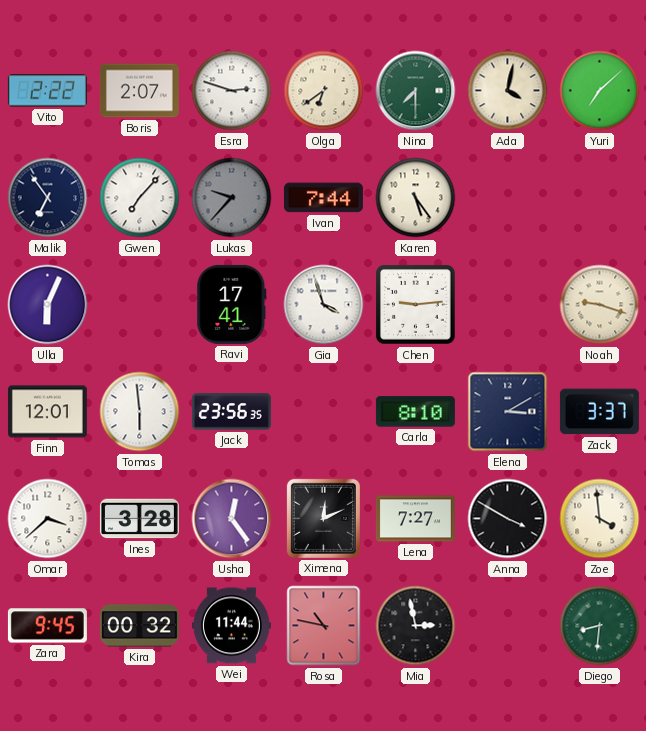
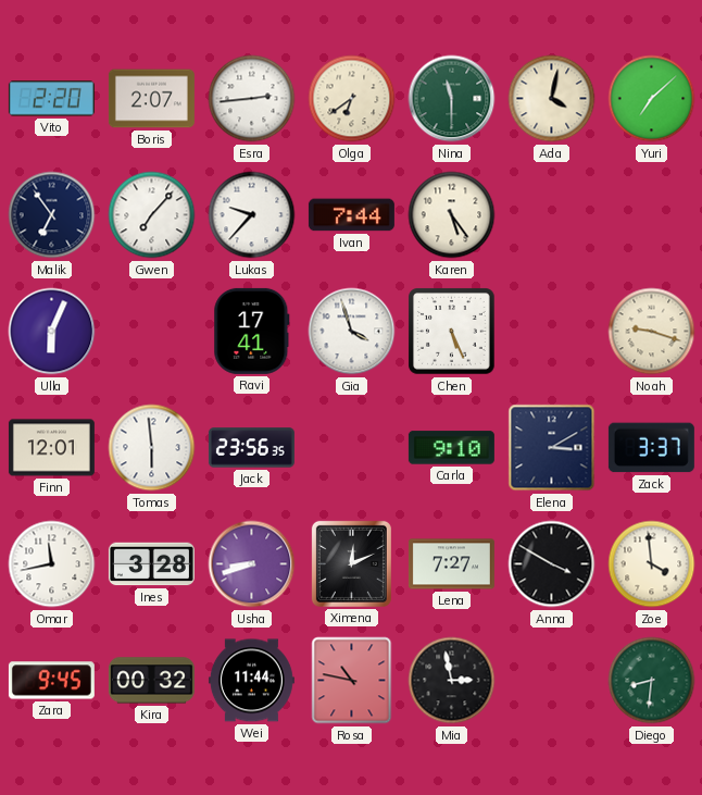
Vito: 2:22 -> 2:20 (51, 99)
Esra: 2:48 -> 2:44 (252, 99)
Nina: 7:30 -> 11:30 (452, 99)
Lukas dial: grey -> white (252, 215)
Chen: 9:14 -> 5:26 (452, 332)
Carla: 8:10 -> 9:10 (451, 448)
Omar: 3:38 -> 11:43 (52, 564)
Usha: 12:24 -> 8:42 (252, 564)
